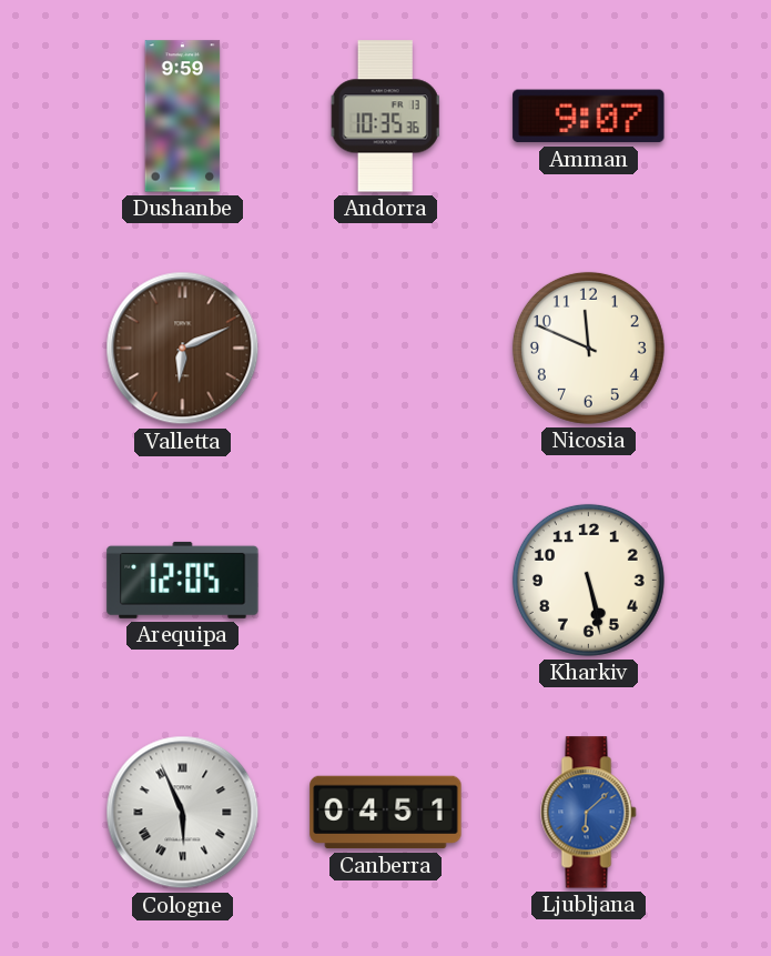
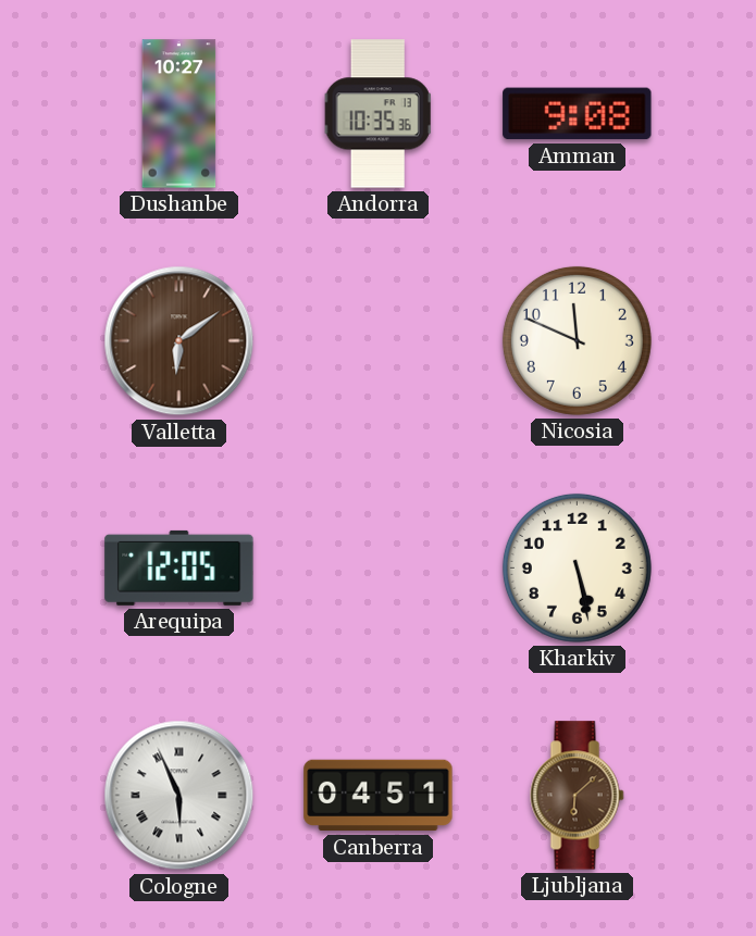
Dushanbe: 9:59 -> 10:27 (179, 114)
Amman: 9:07 -> 9:08 (578, 114)
Valletta: 6:11 -> 6:09 (179, 341)
Ljubljana dial: blue -> brown (578, 796)
